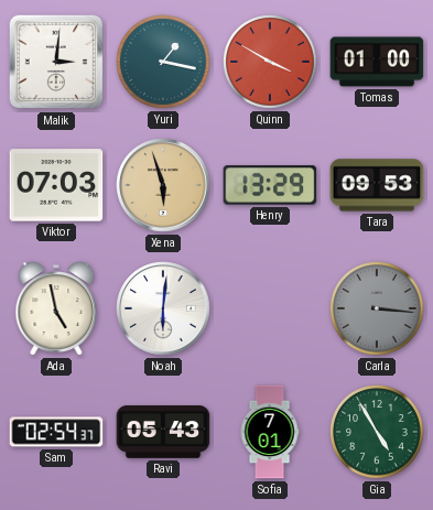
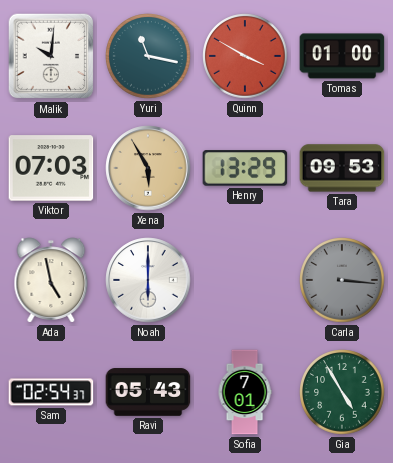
Malik: 3:01 -> 10:01 (51, 56)
Yuri: 1:17 -> 11:17 (148, 56)
Xena: 5:57 -> 5:55 (148, 168)
Noah: 6:01 -> 6:00 (148, 280)
